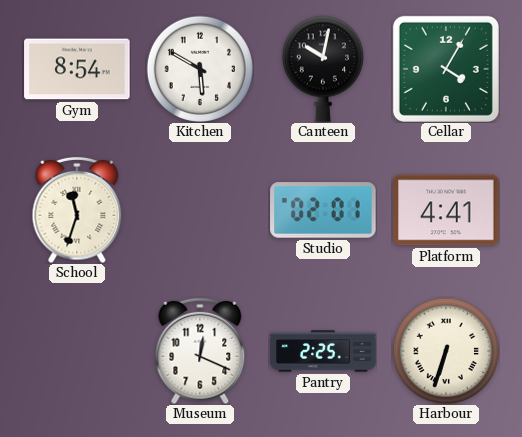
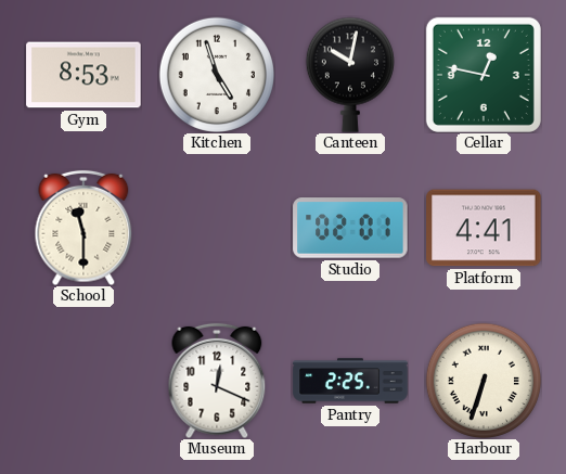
Gym: 8:54 -> 8:53 (83, 75)
Kitchen: 5:50 -> 4:57 (217, 75)
Cellar: 4:05 -> 12:47 (484, 75)
School: 11:33 -> 11:30 (83, 228)
